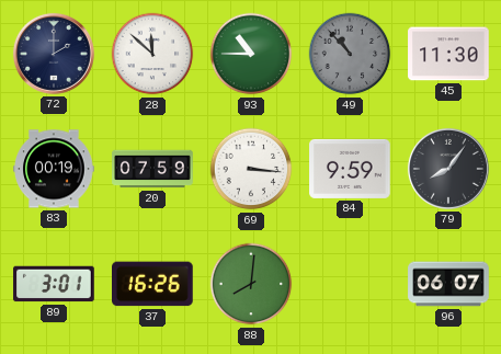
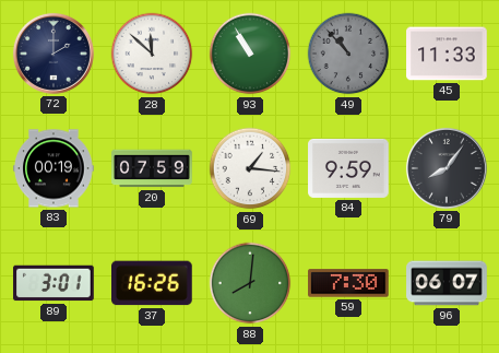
93: 10:45 -> 10:55 (250, 54)
45: 11:30 -> 11:33 (447, 54)
69: 3:16 -> 1:16 (250, 168)
59: none -> 7:30 (348, 283)
